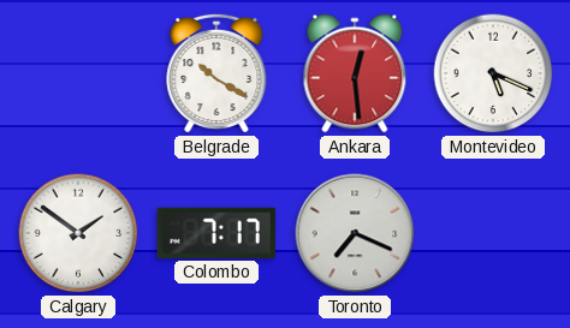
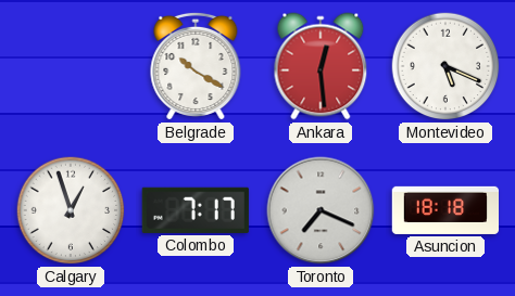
Calgary: 1:51 -> 12:57 (71, 210)
Asuncion: none -> 18:18 (444, 210)
